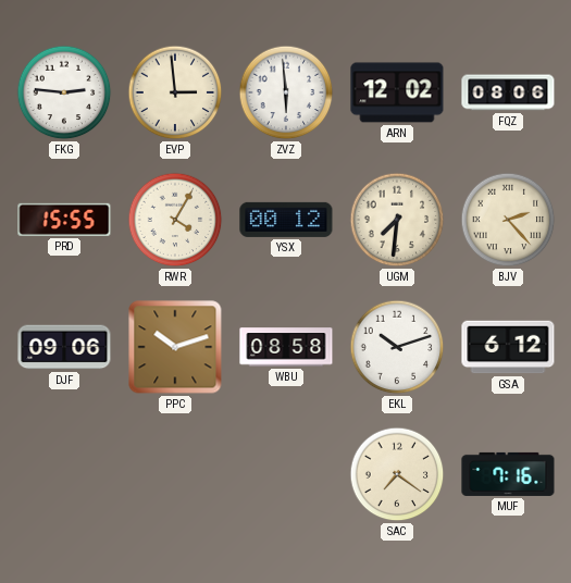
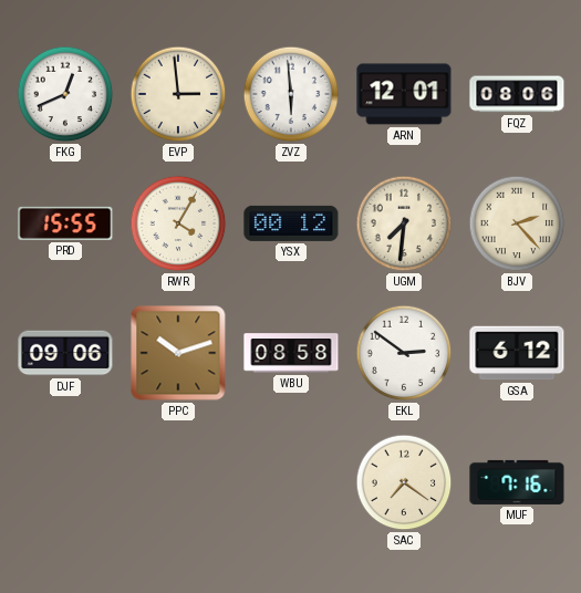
FKG: 2:46 -> 12:41 (65, 94)
ARN: 12:02 -> 12:01 (404, 94)
EKL: 10:12 -> 2:51 (404, 353)
